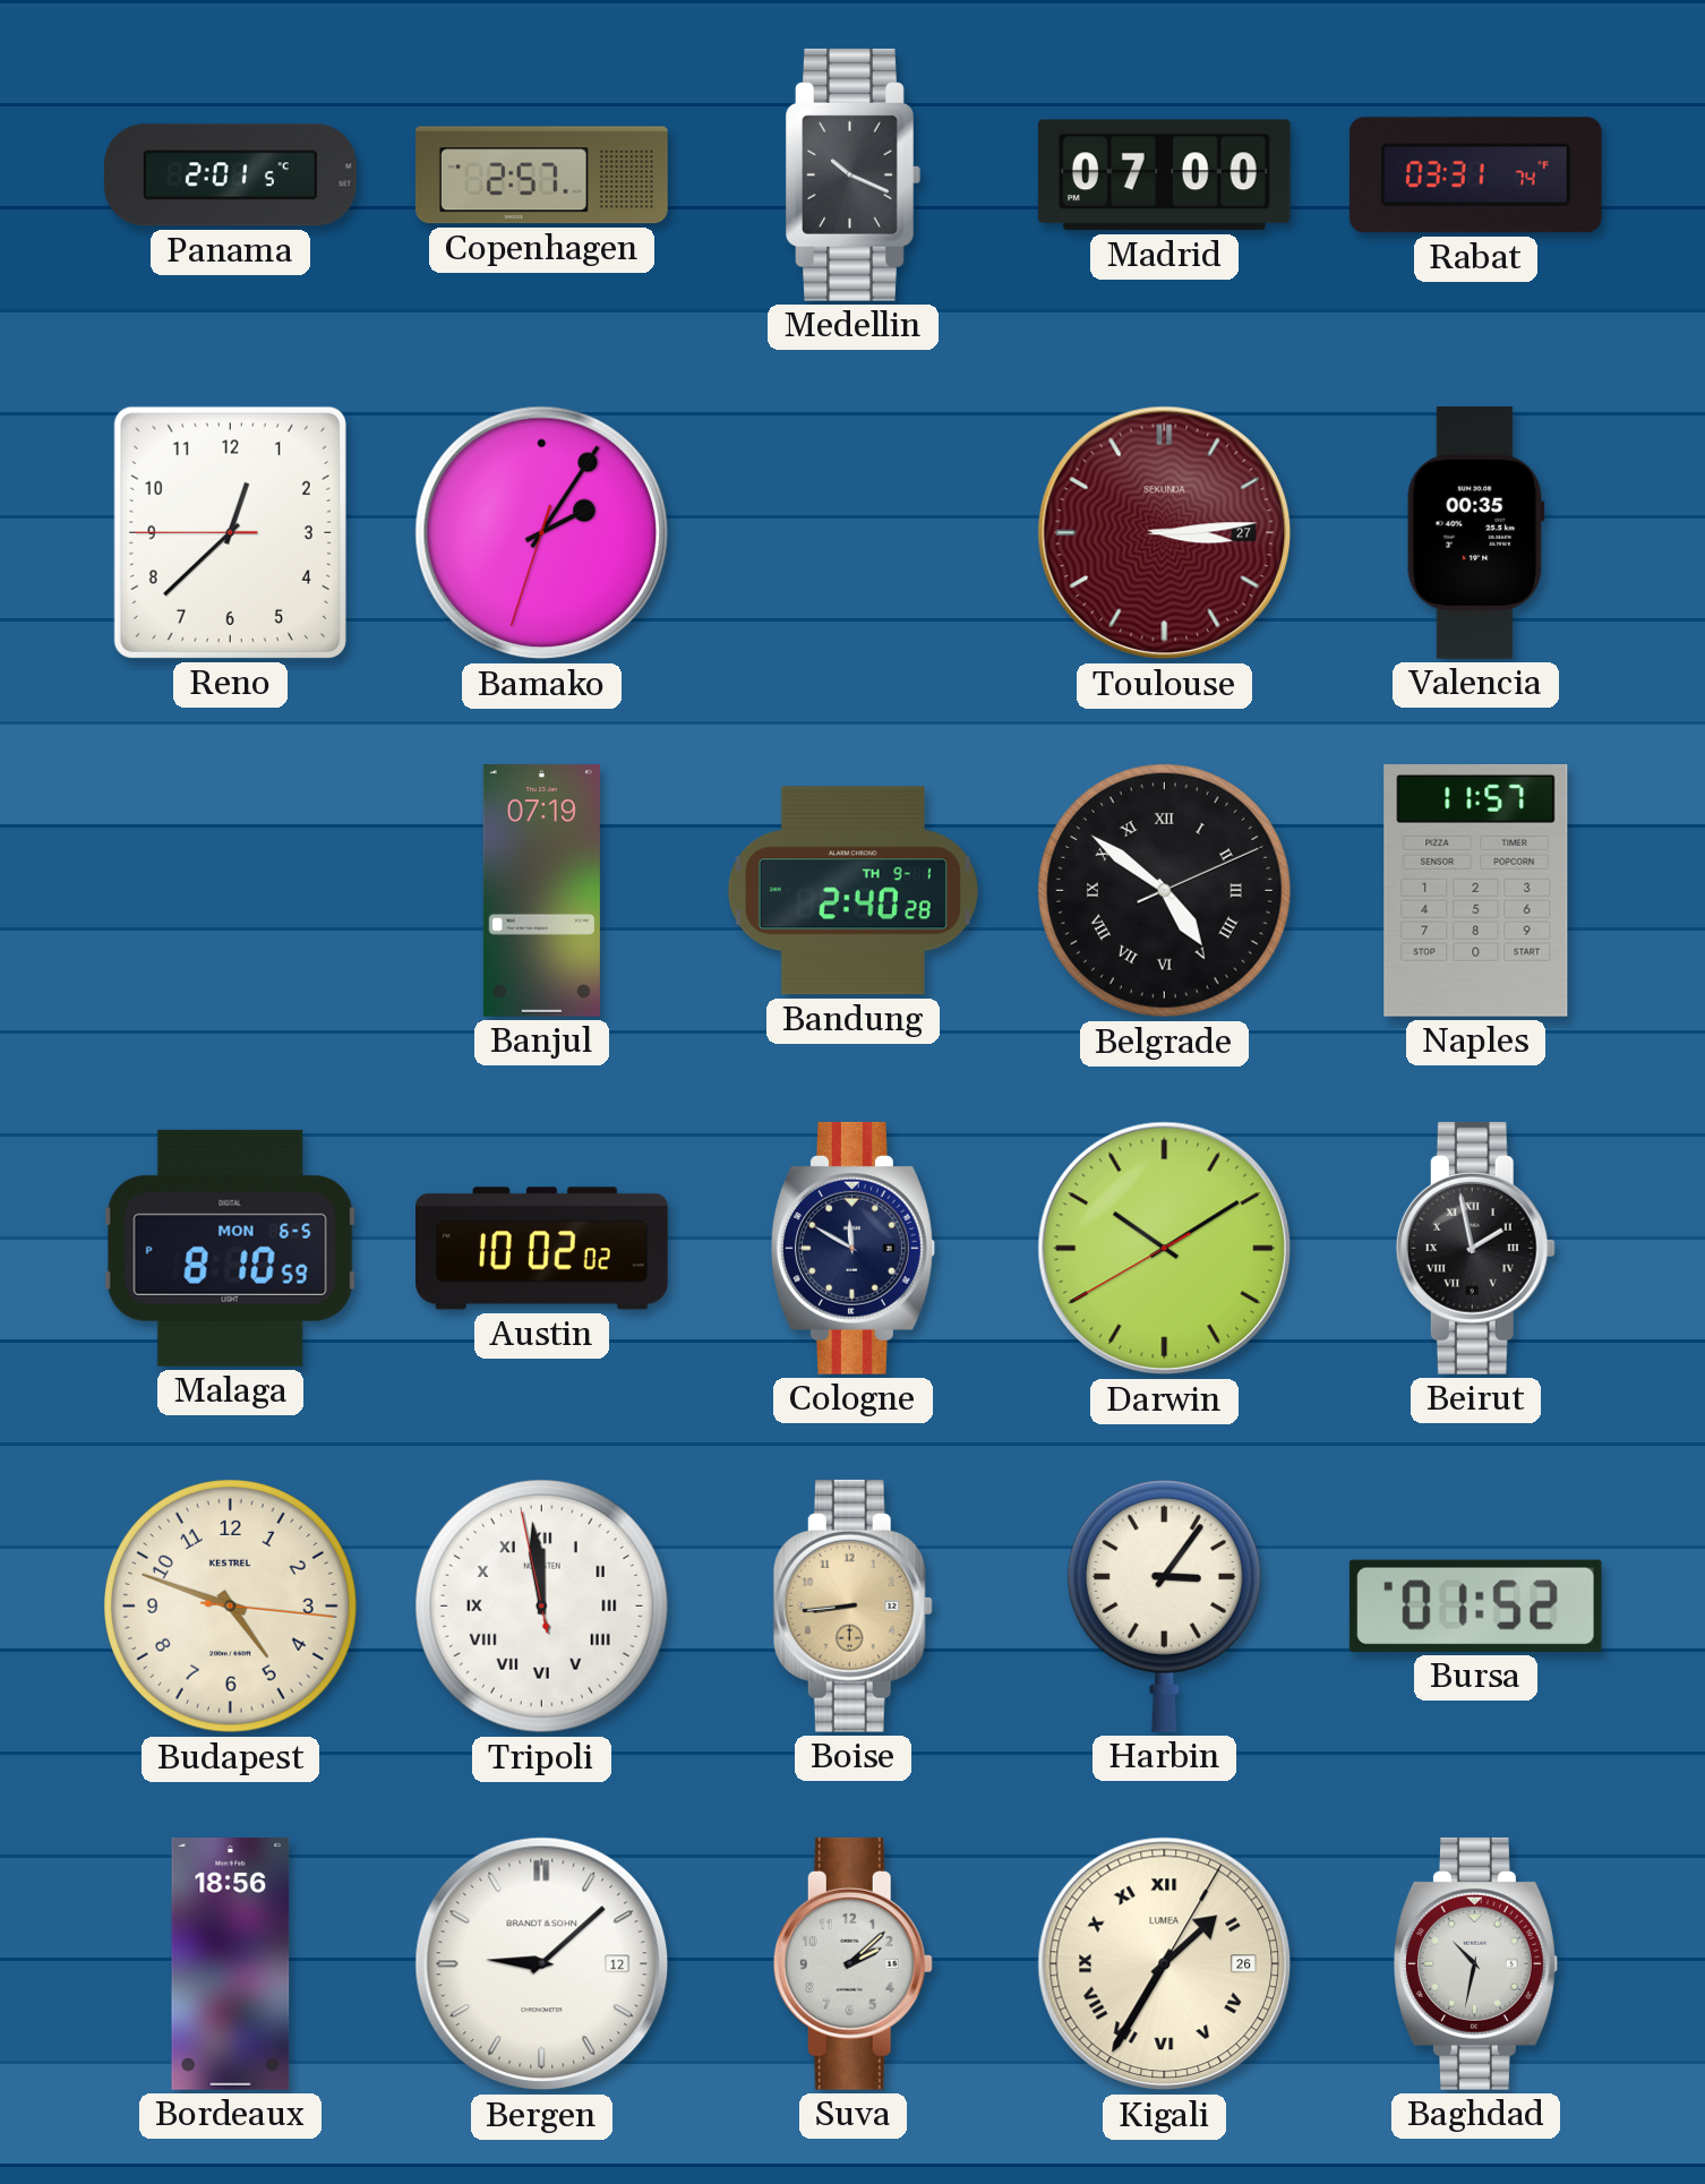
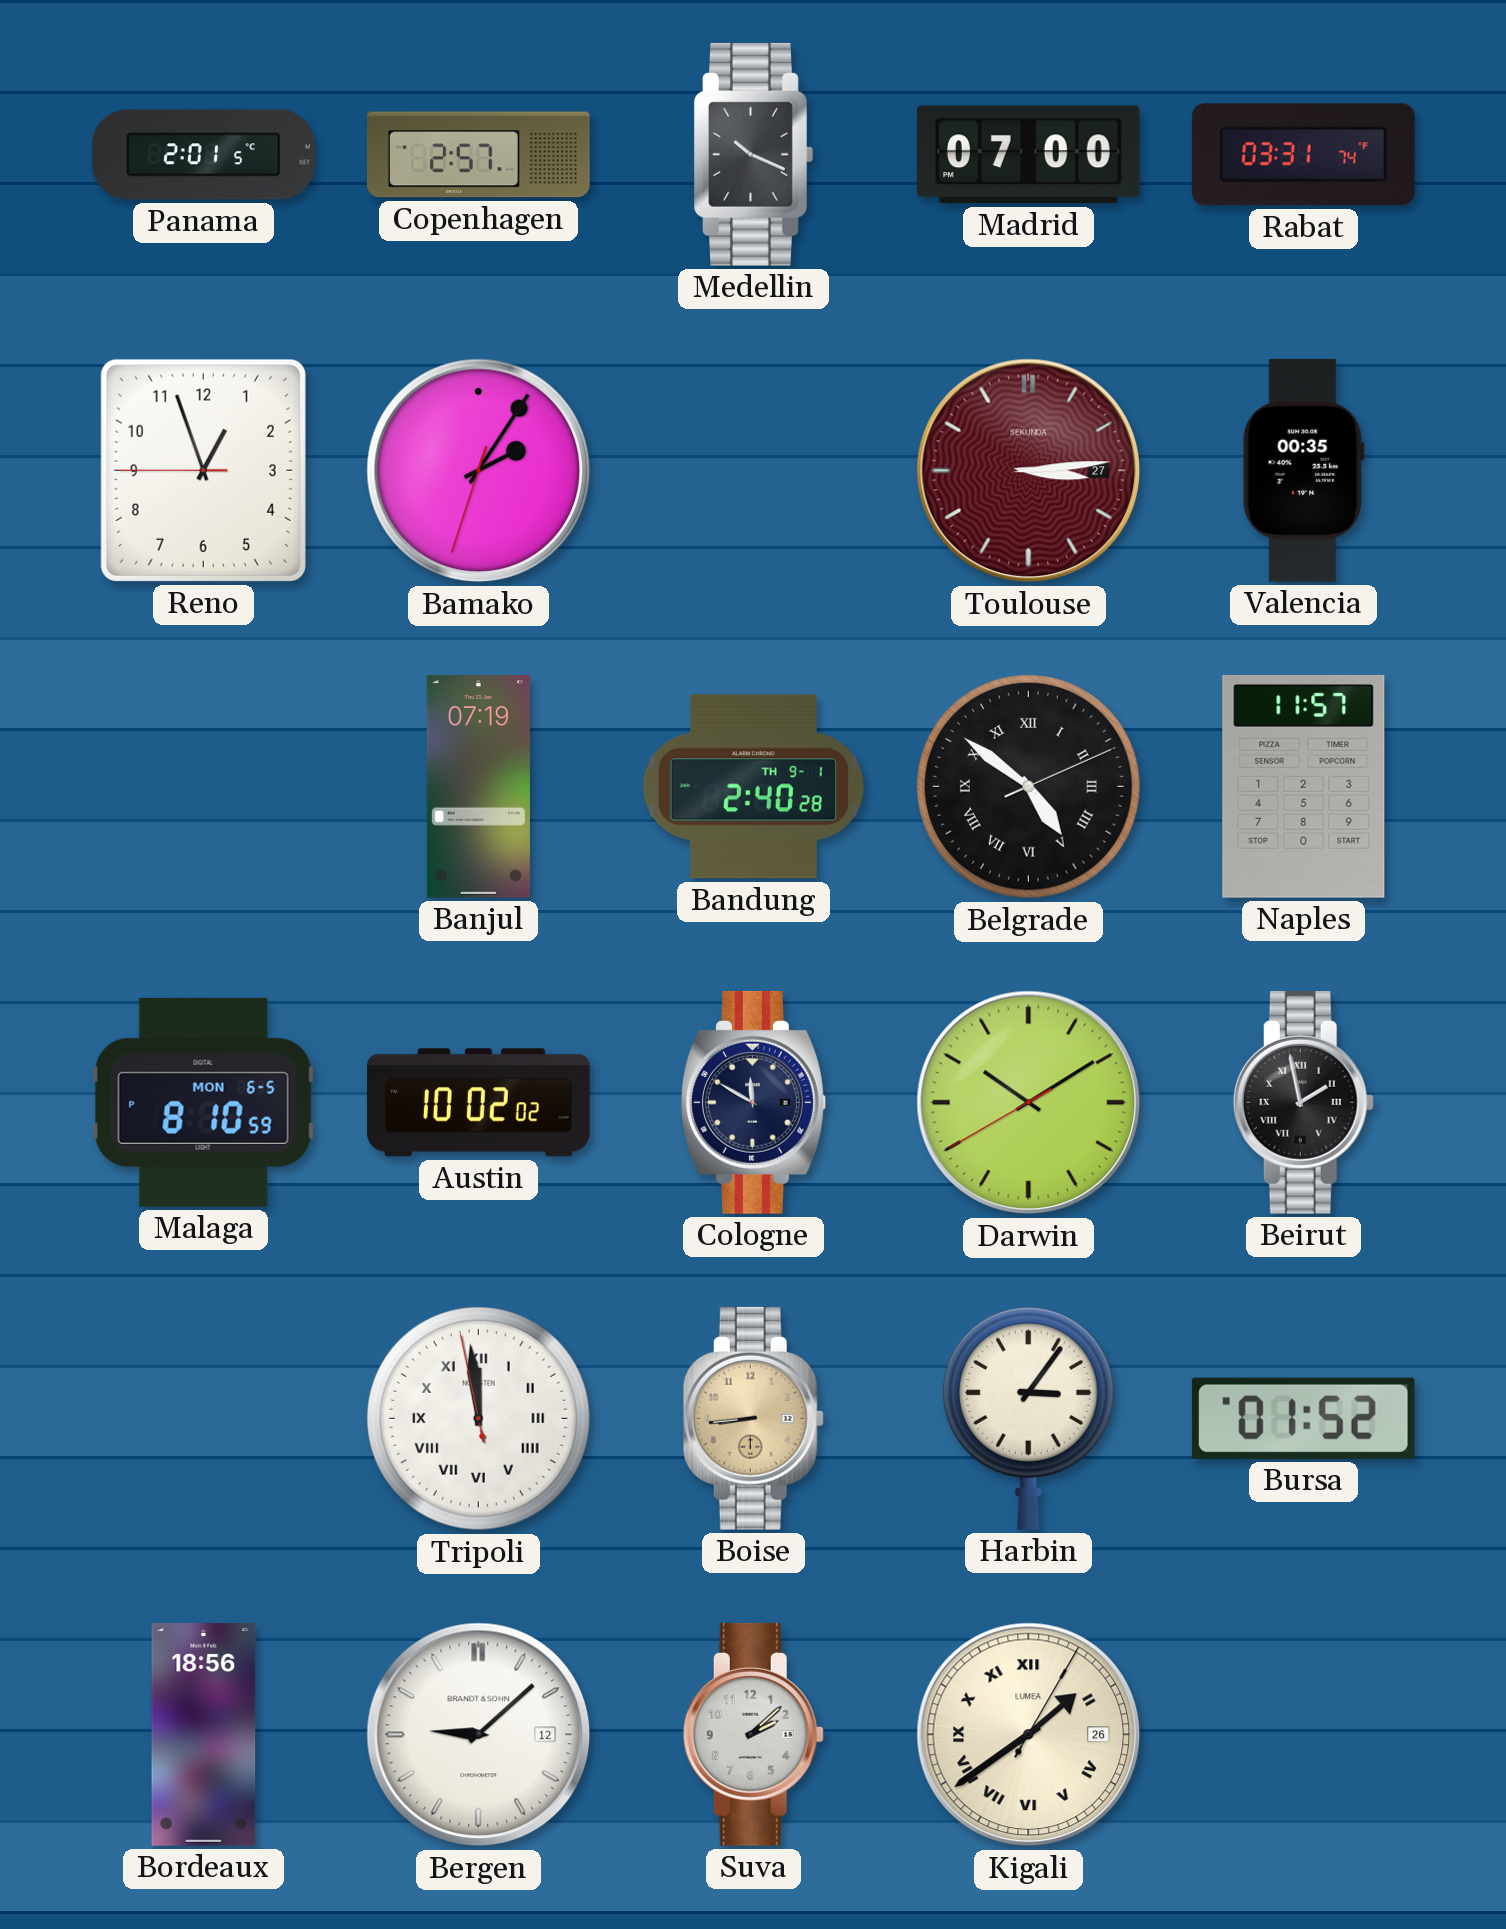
Reno: 12:37 -> 12:56 (203, 470)
Budapest: 4:48 -> none (231, 1607)
Kigali: 1:35 -> 1:39 (1029, 1735)
Baghdad: 10:32 -> none (1476, 1963)
